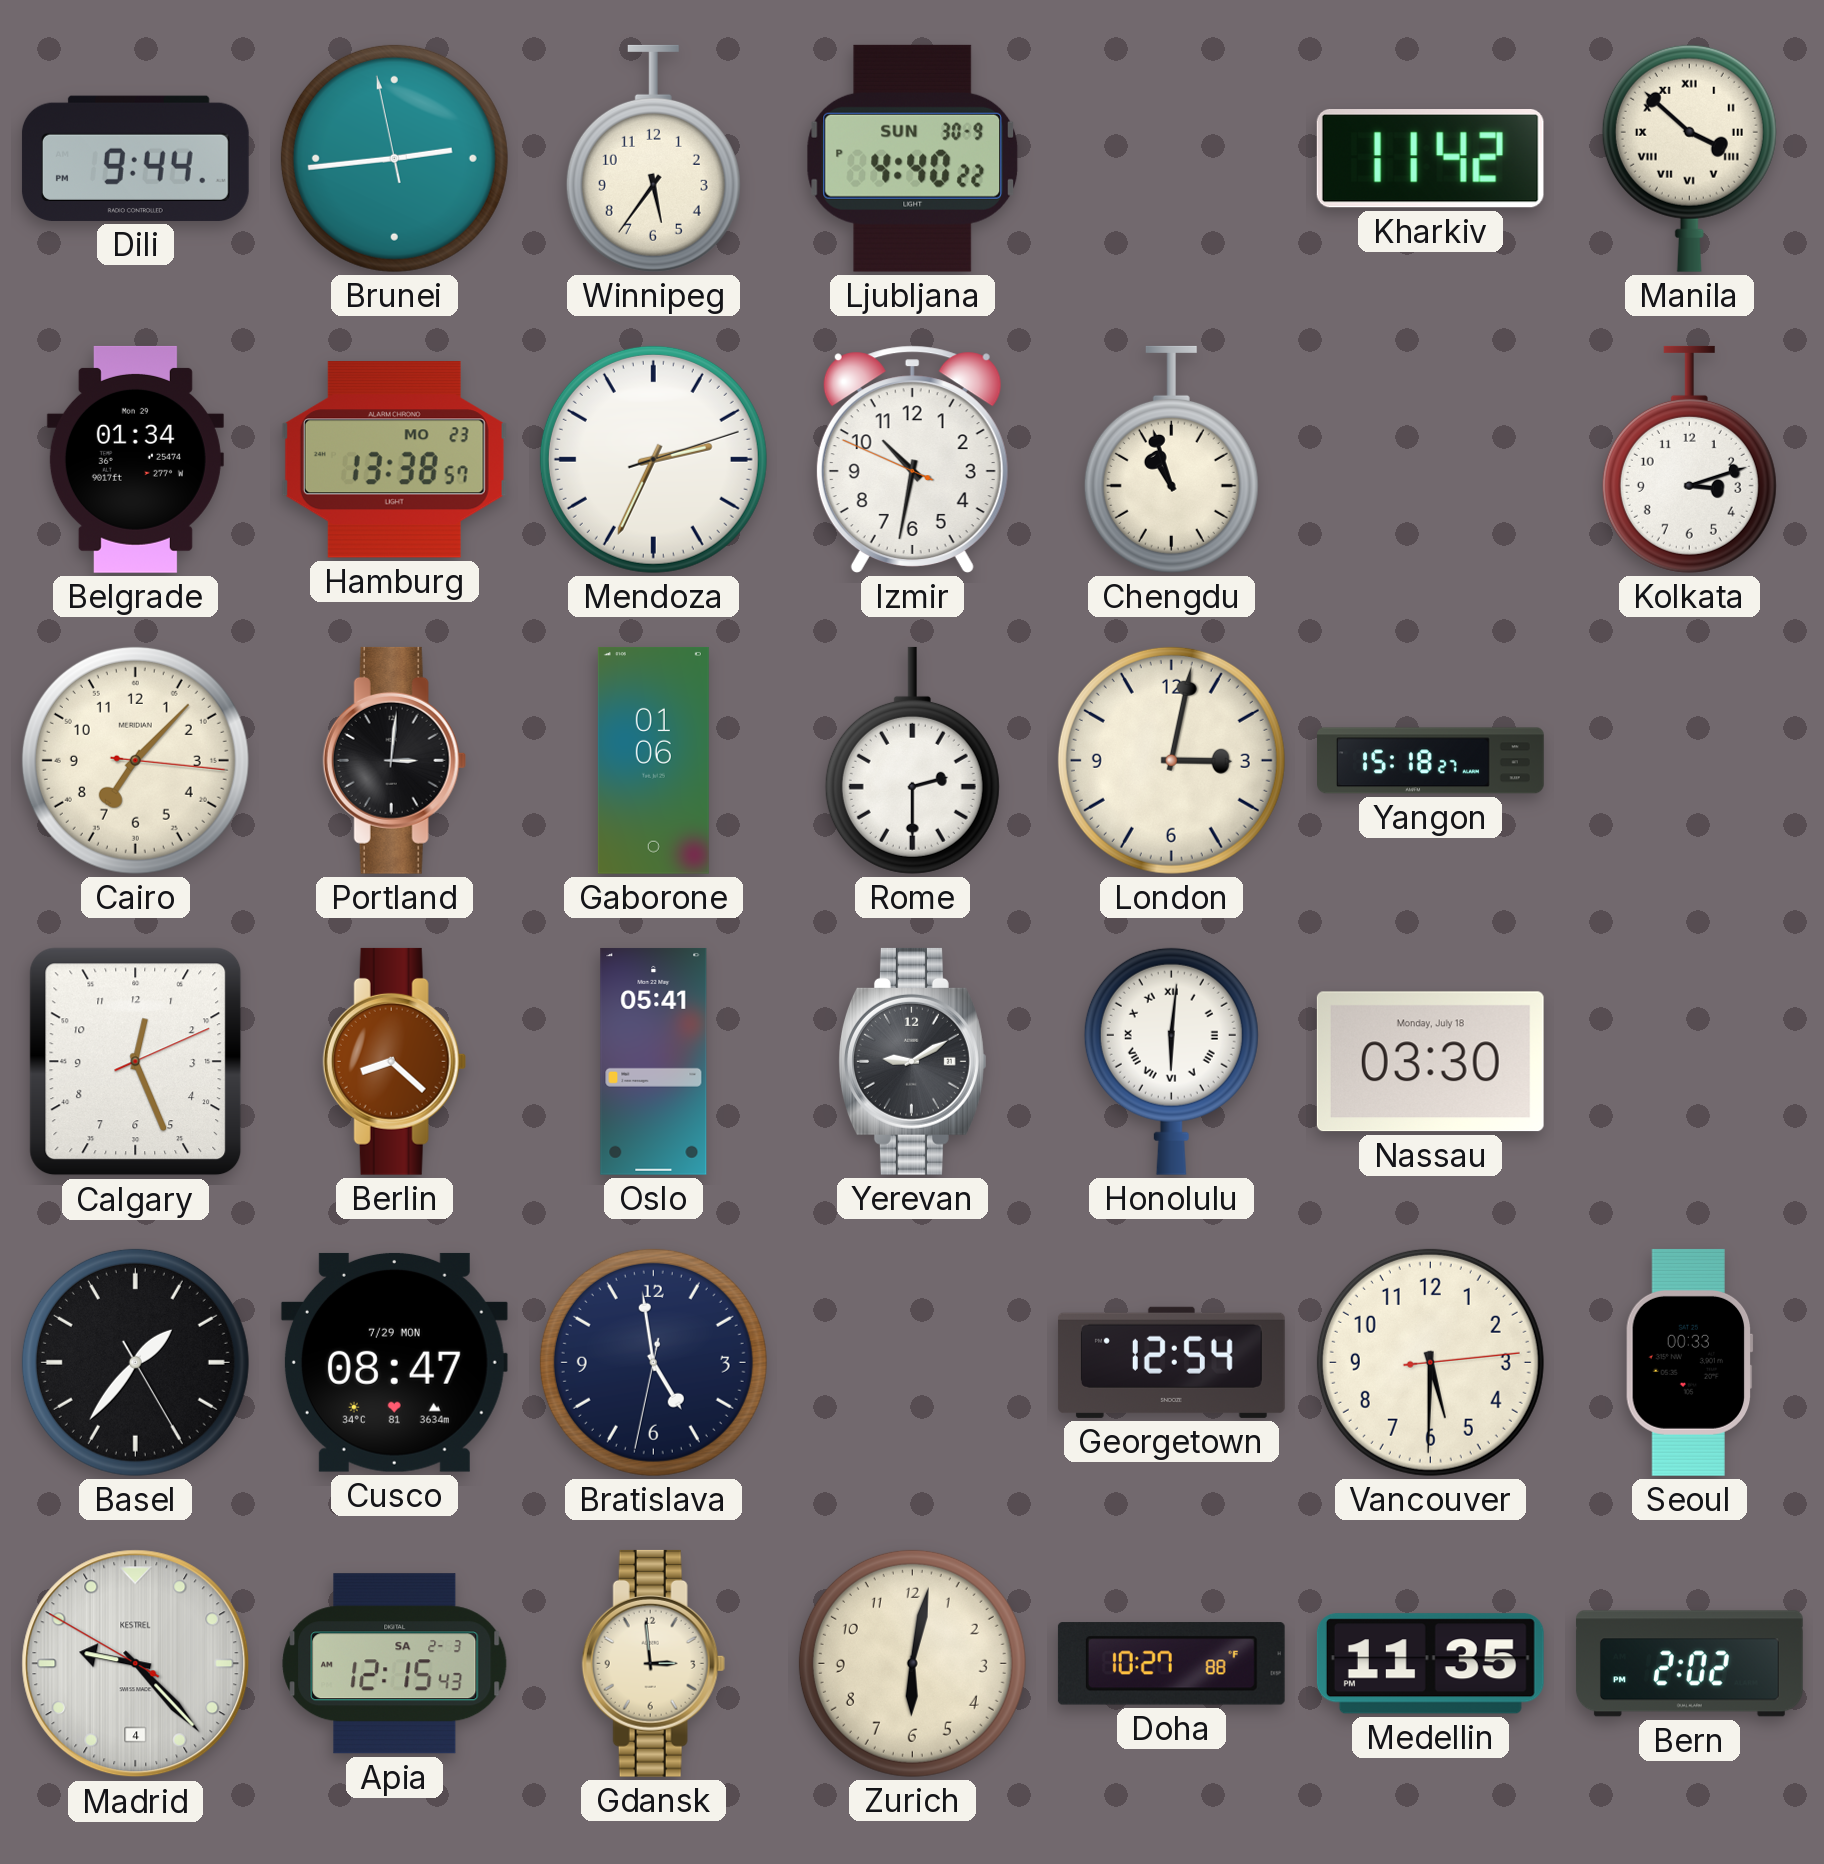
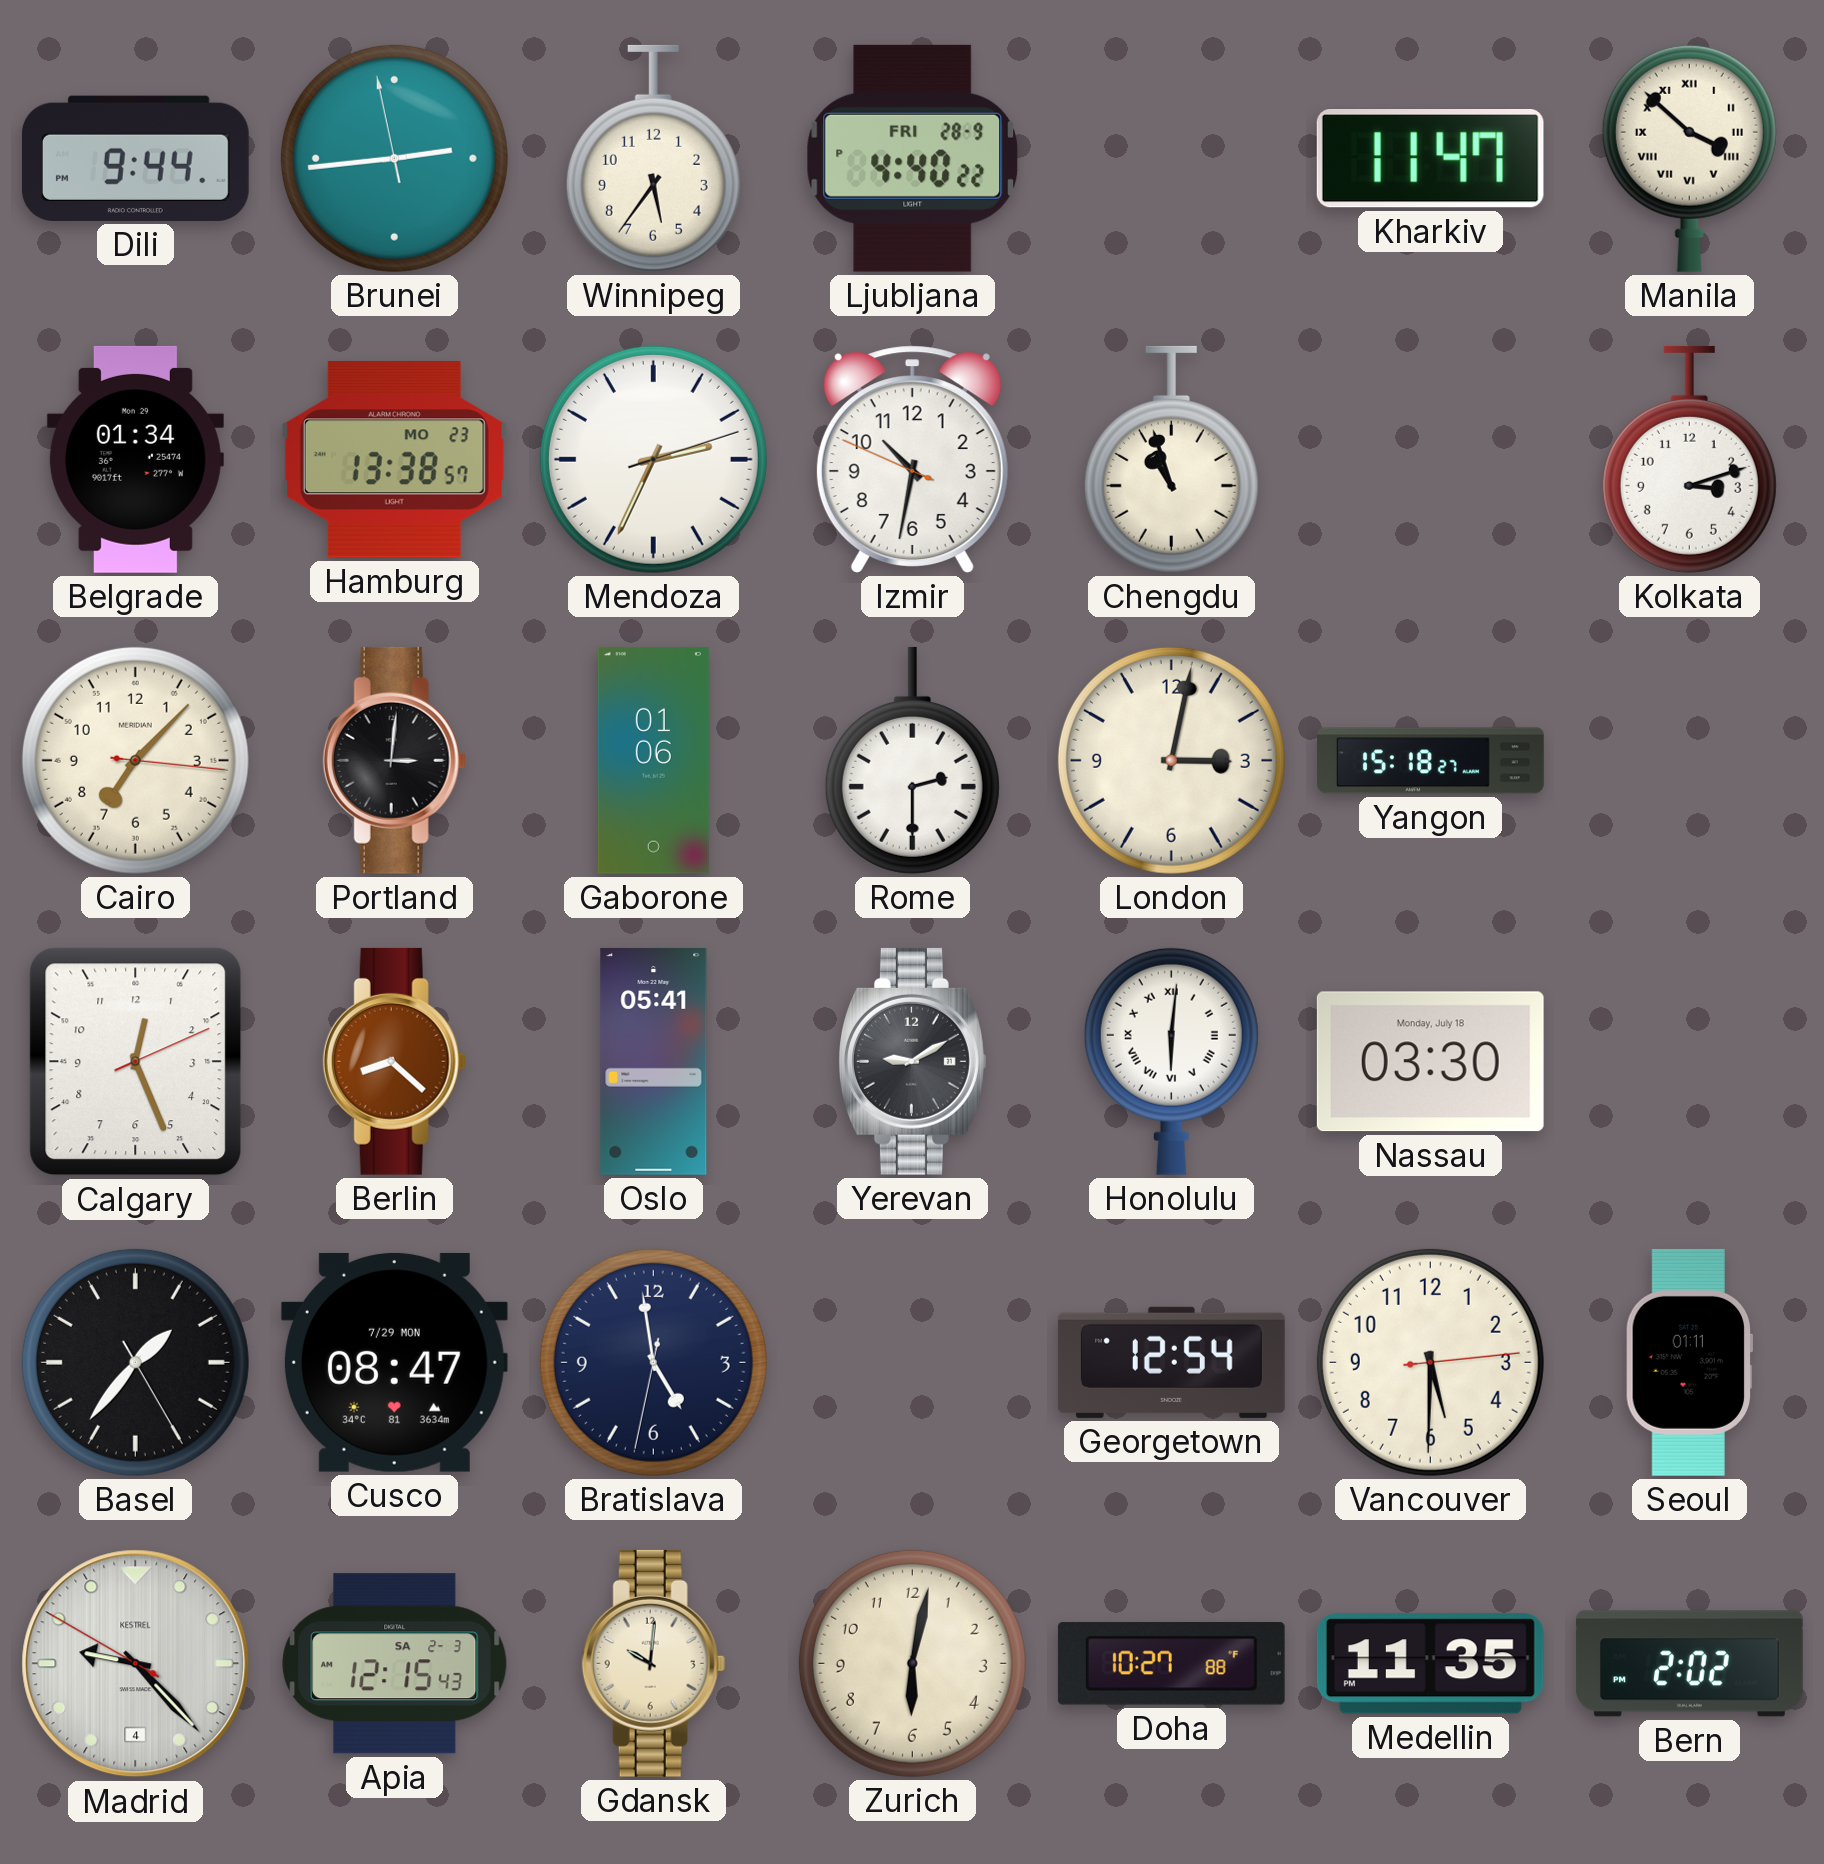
Ljubljana date: SUN 30-9 -> FRI 28-9 (913, 158)
Kharkiv: 11:42 -> 11:47 (1430, 159)
Seoul: 00:33 -> 01:11 (1689, 1362)
Gdansk: 2:59 -> 10:01 (653, 1663)
